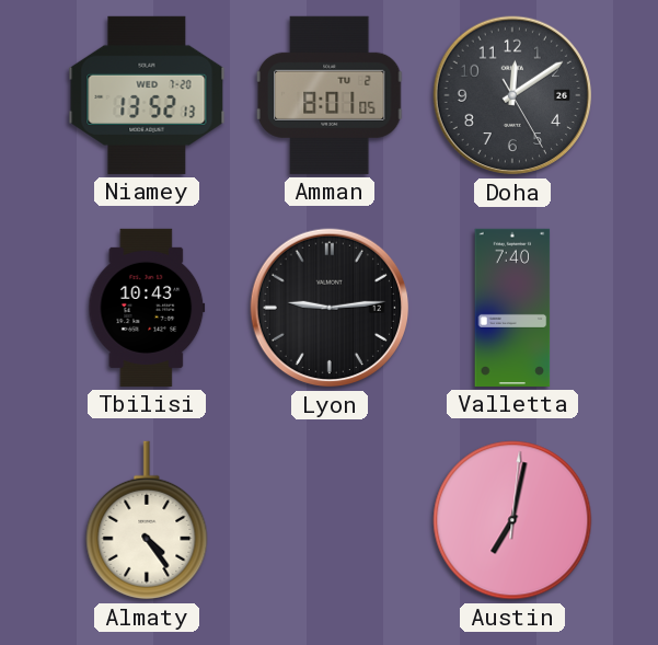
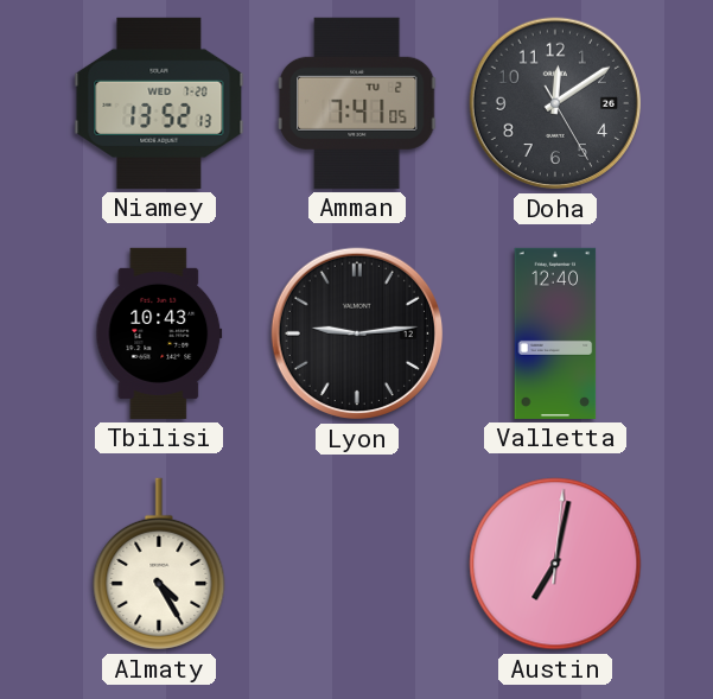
Amman: 8:01 -> 7:41 (357, 103)
Valletta: 7:40 -> 12:40 (555, 333)
Almaty: 4:24 -> 4:25 (159, 564)
